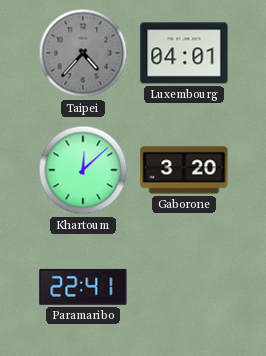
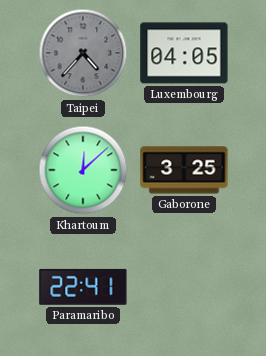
Luxembourg: 04:01 -> 04:05 (184, 53)
Gaborone: 3:20 -> 3:25 (184, 170)
